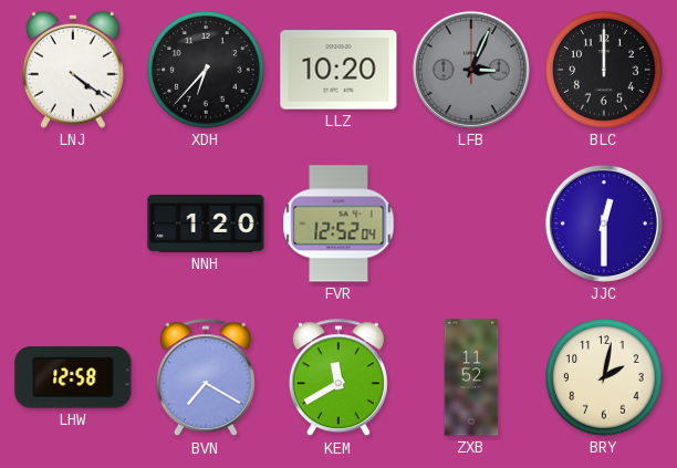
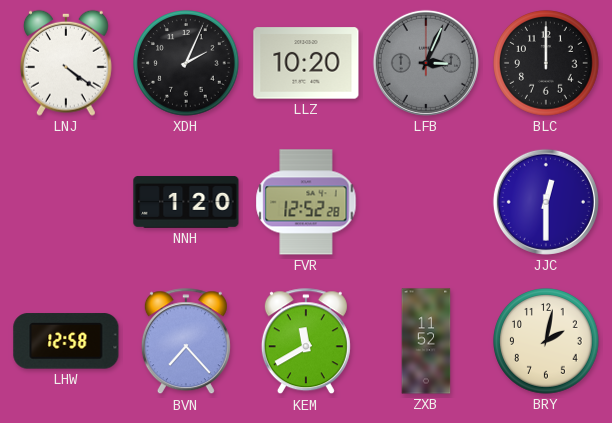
XDH: 6:37 -> 2:04 (186, 63)
FVR: 12:52:04 -> 12:52:28 (306, 202)
BVN: 7:20 -> 7:23 (186, 342)
